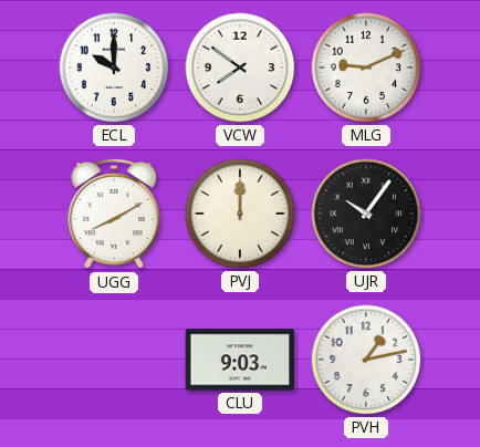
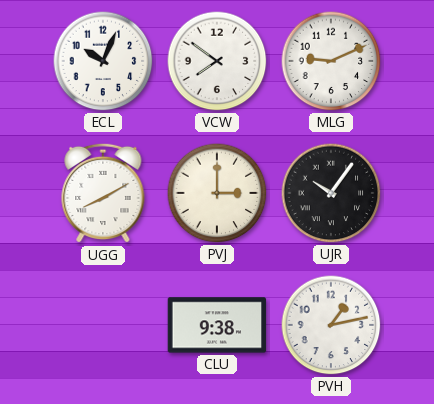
ECL: 10:00 -> 10:04 (103, 61)
PVJ: 12:00 -> 3:00 (217, 193)
CLU: 9:03 -> 9:38 (217, 325)
